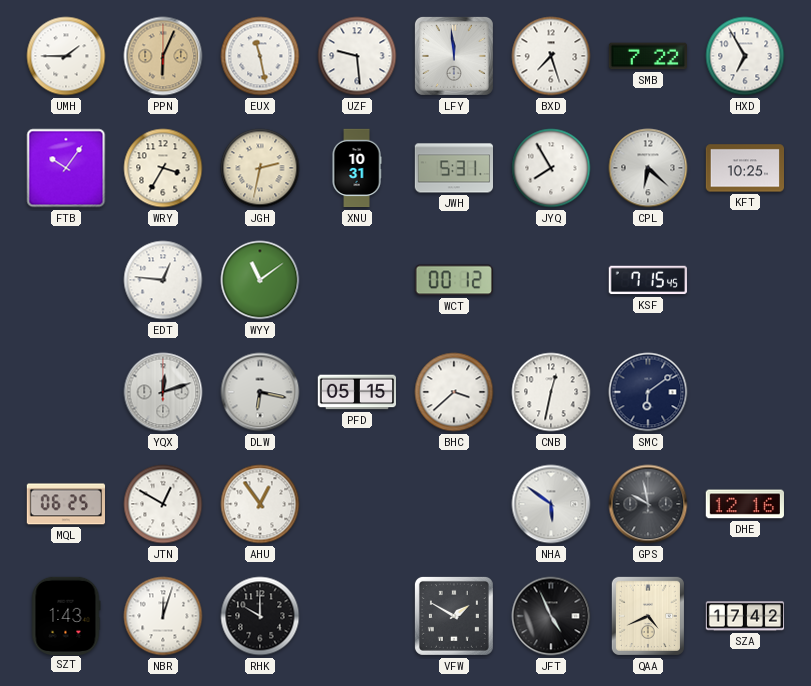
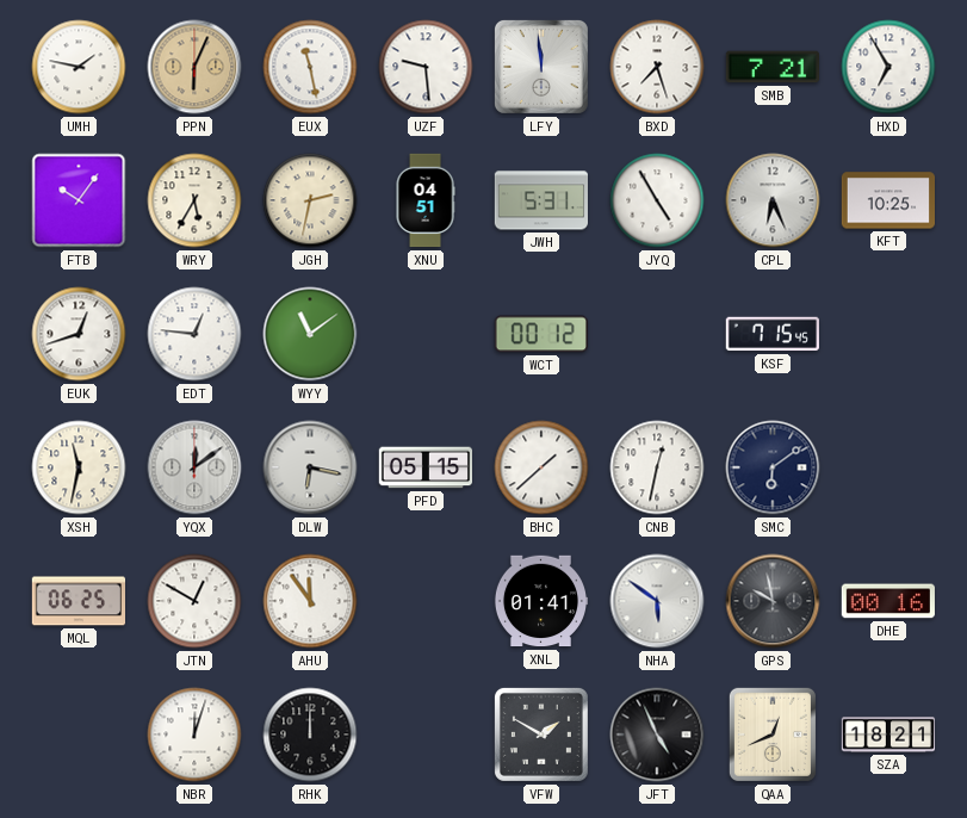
UMH: 1:45 -> 1:47 (79, 67)
SMB: 7:22 -> 7:21 (771, 67)
WRY: 3:35 -> 5:35 (194, 200)
XNU: 10:31 -> 04:51 (426, 200)
JYQ: 7:55 -> 4:55 (657, 200)
CPL: 6:22 -> 6:26 (773, 200)
EUK: none -> 12:42 (79, 334)
XSH: none -> 11:32 (79, 467)
YQX: 12:12 -> 12:09 (194, 467)
BHC: 3:38 -> 1:38 (541, 467)
AHU: 12:54 -> 11:54 (310, 601)
XNL: none -> 01:41 (540, 601)
DHE: 12:16 -> 00:16 (887, 601)
SZT: 1:43 -> none (66, 615)
RHK: 10:00 -> 12:00 (310, 735)
QAA: 4:41 -> 12:41 (773, 735)
SZA: 17:42 -> 18:21 (888, 735)
